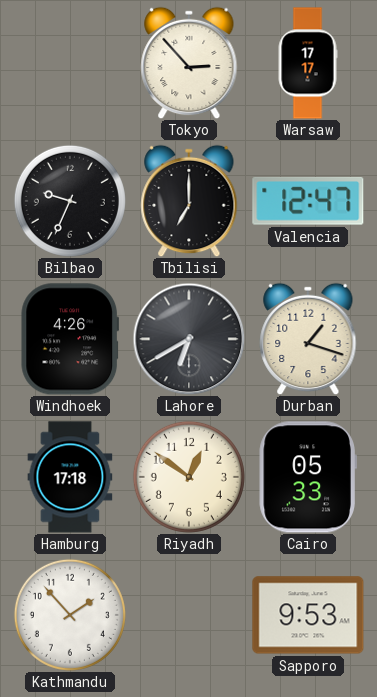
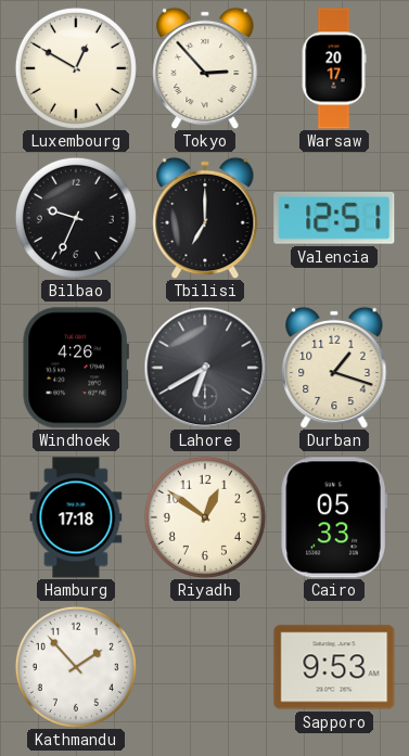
Luxembourg: none -> 12:50 (76, 68)
Warsaw: 17:17 -> 20:17 (334, 68)
Valencia: 12:47 -> 12:51 (334, 218)
